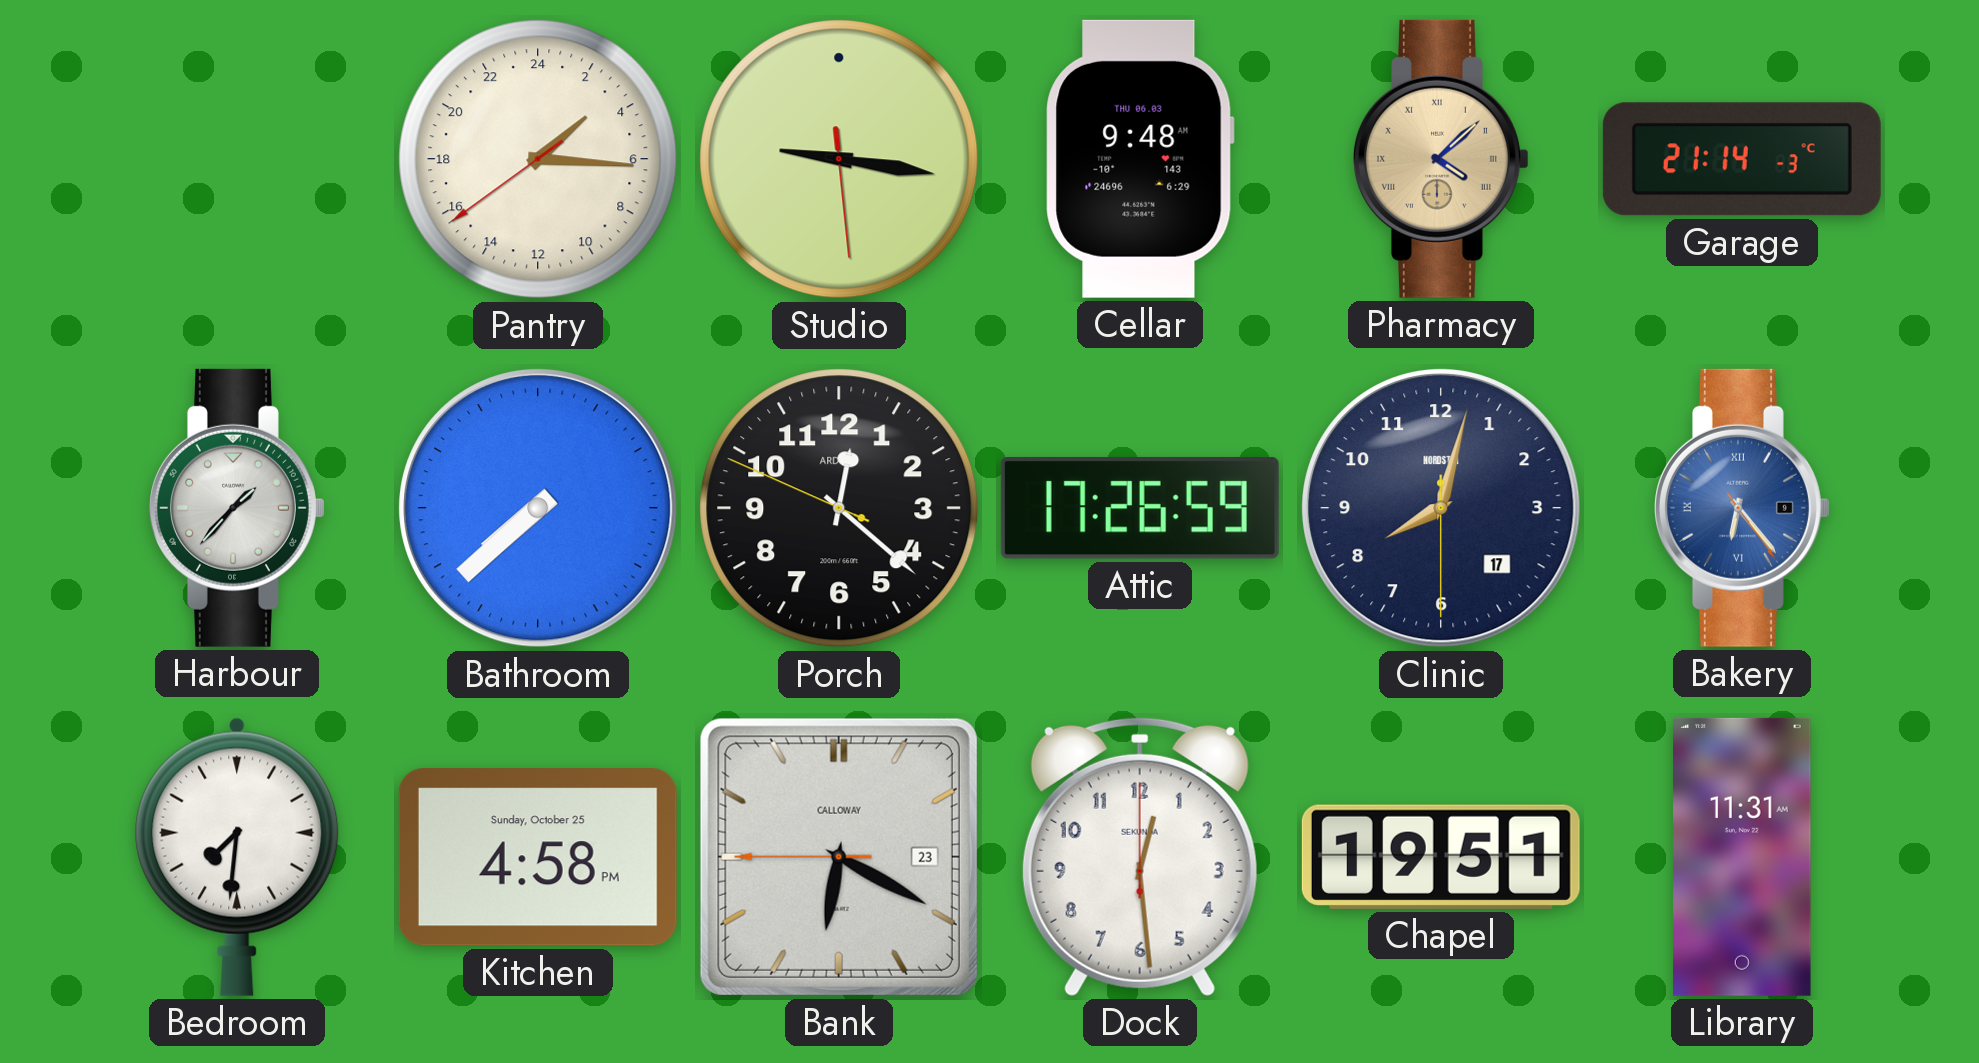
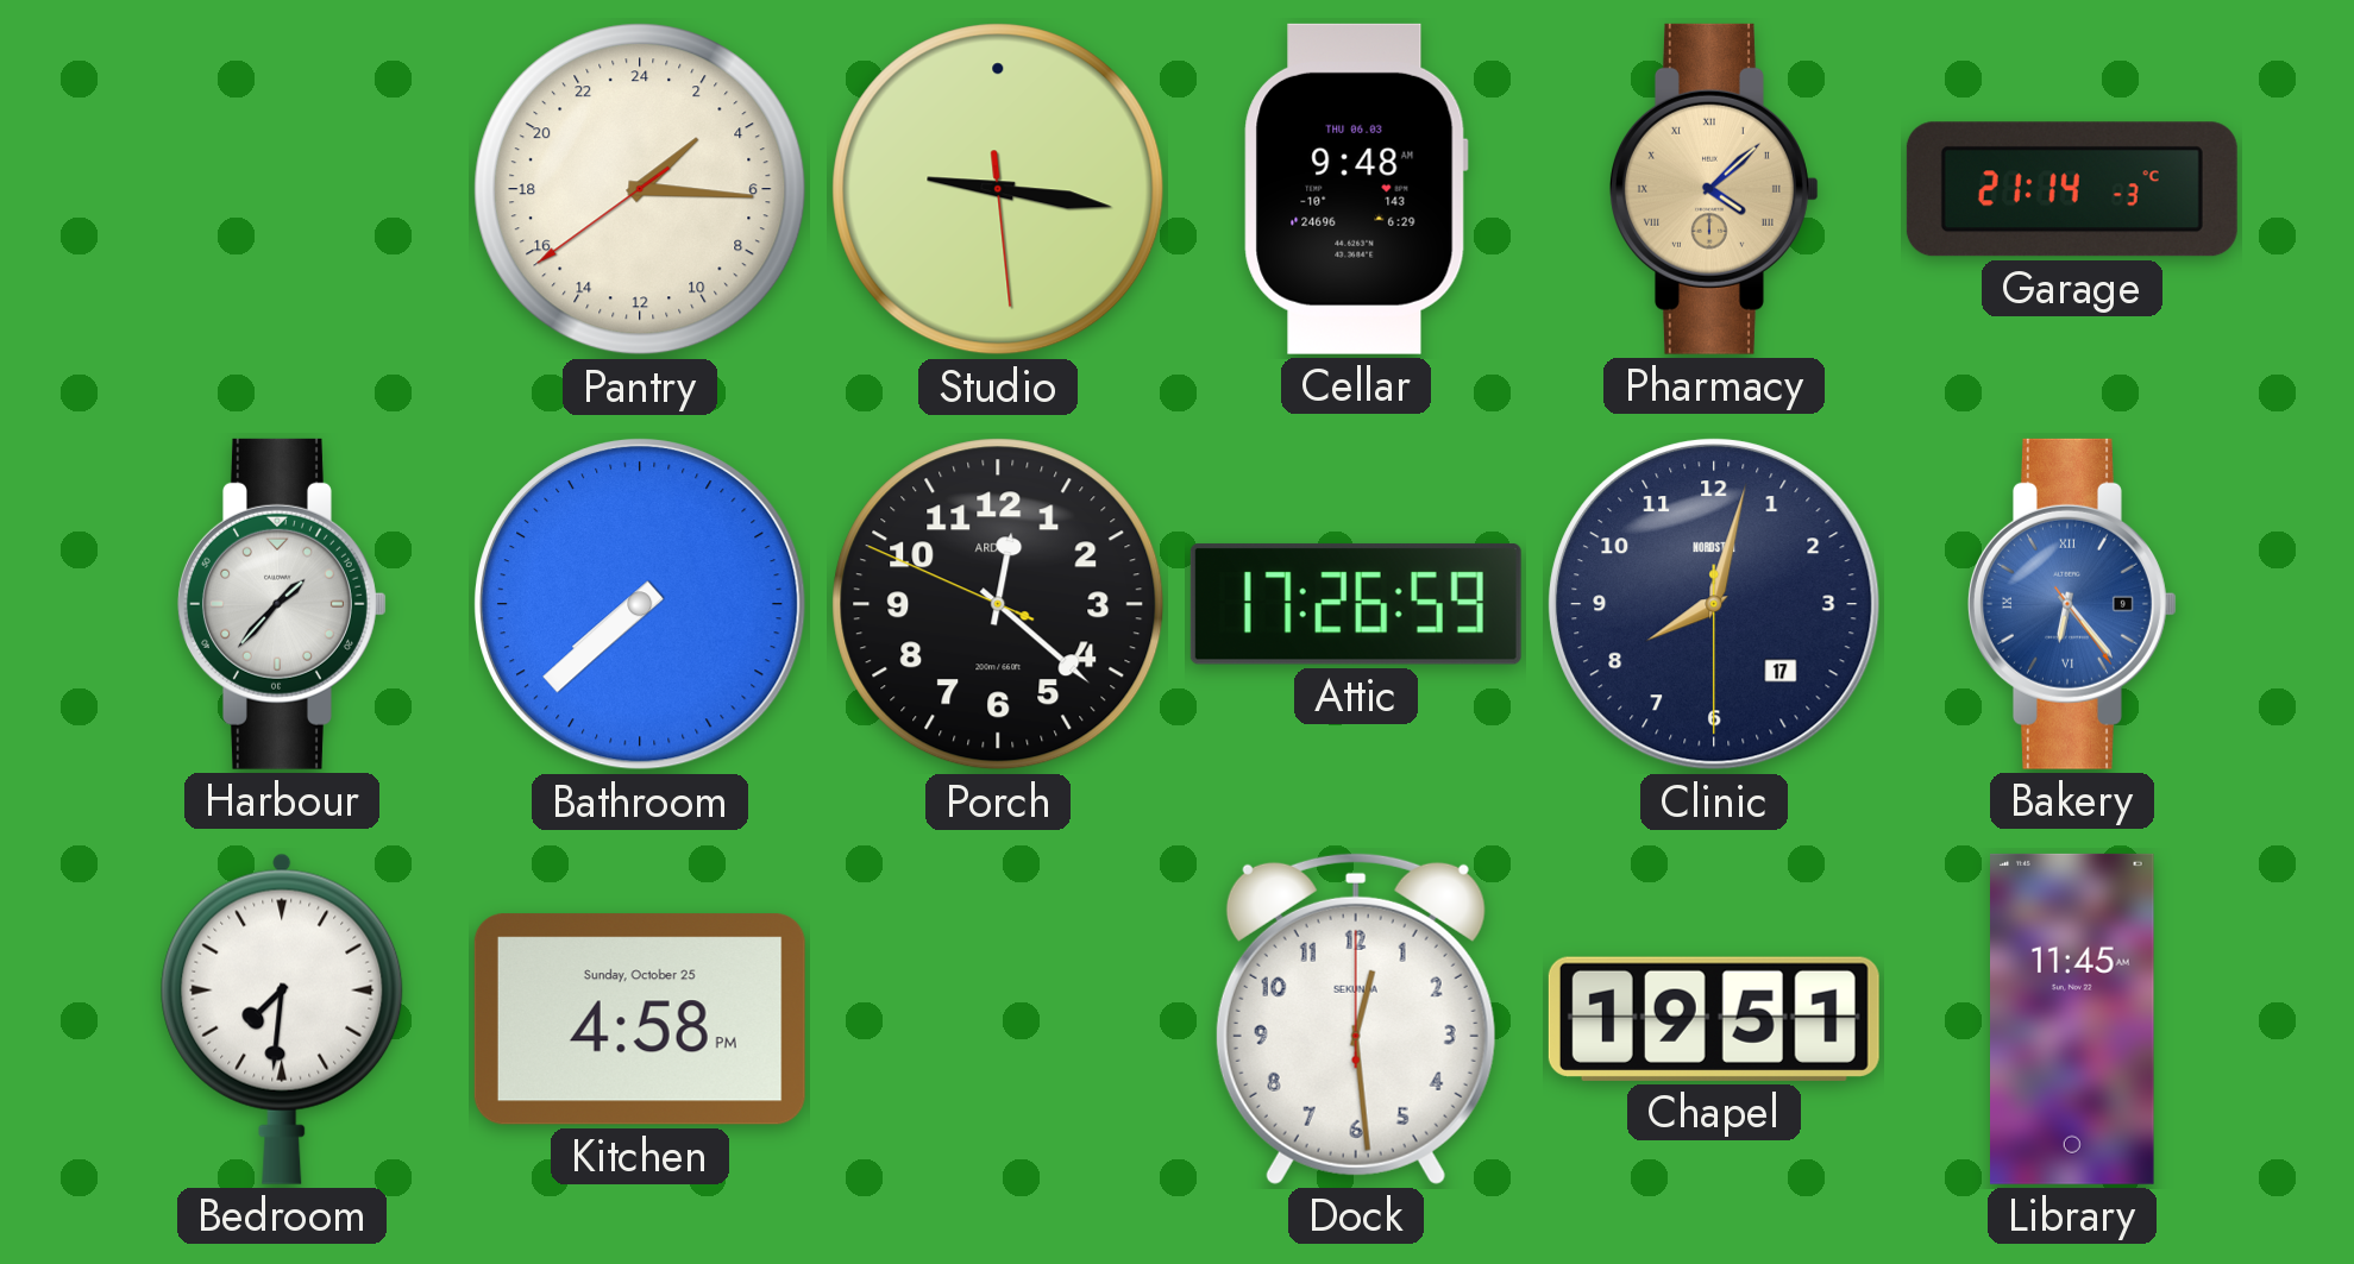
Bank: 6:19 -> none (839, 857)
Library: 11:31 -> 11:45 (2073, 1019)
